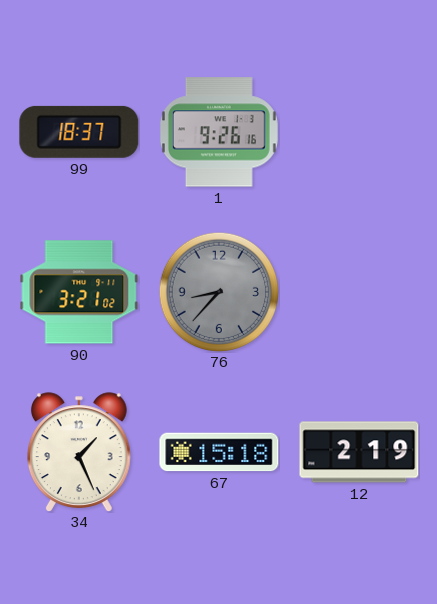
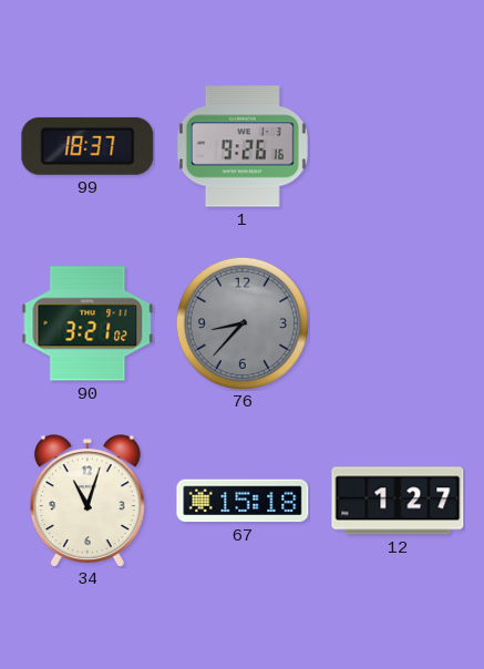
34: 1:26 -> 11:03 (87, 501)
12: 2:19 -> 1:27 (398, 501)
